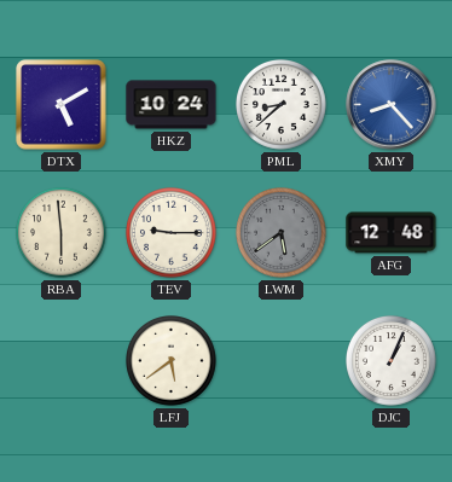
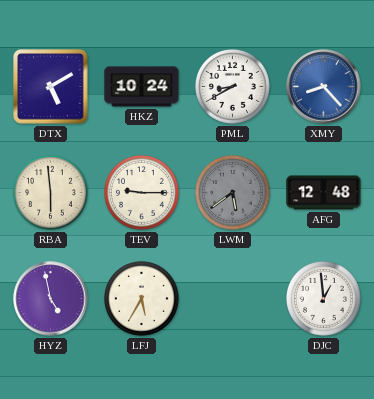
PML: 8:38 -> 8:40 (233, 87)
HYZ: none -> 4:58 (51, 299)
LFJ: 5:39 -> 5:35 (142, 299)
DJC: 1:04 -> 12:59 (324, 299)
